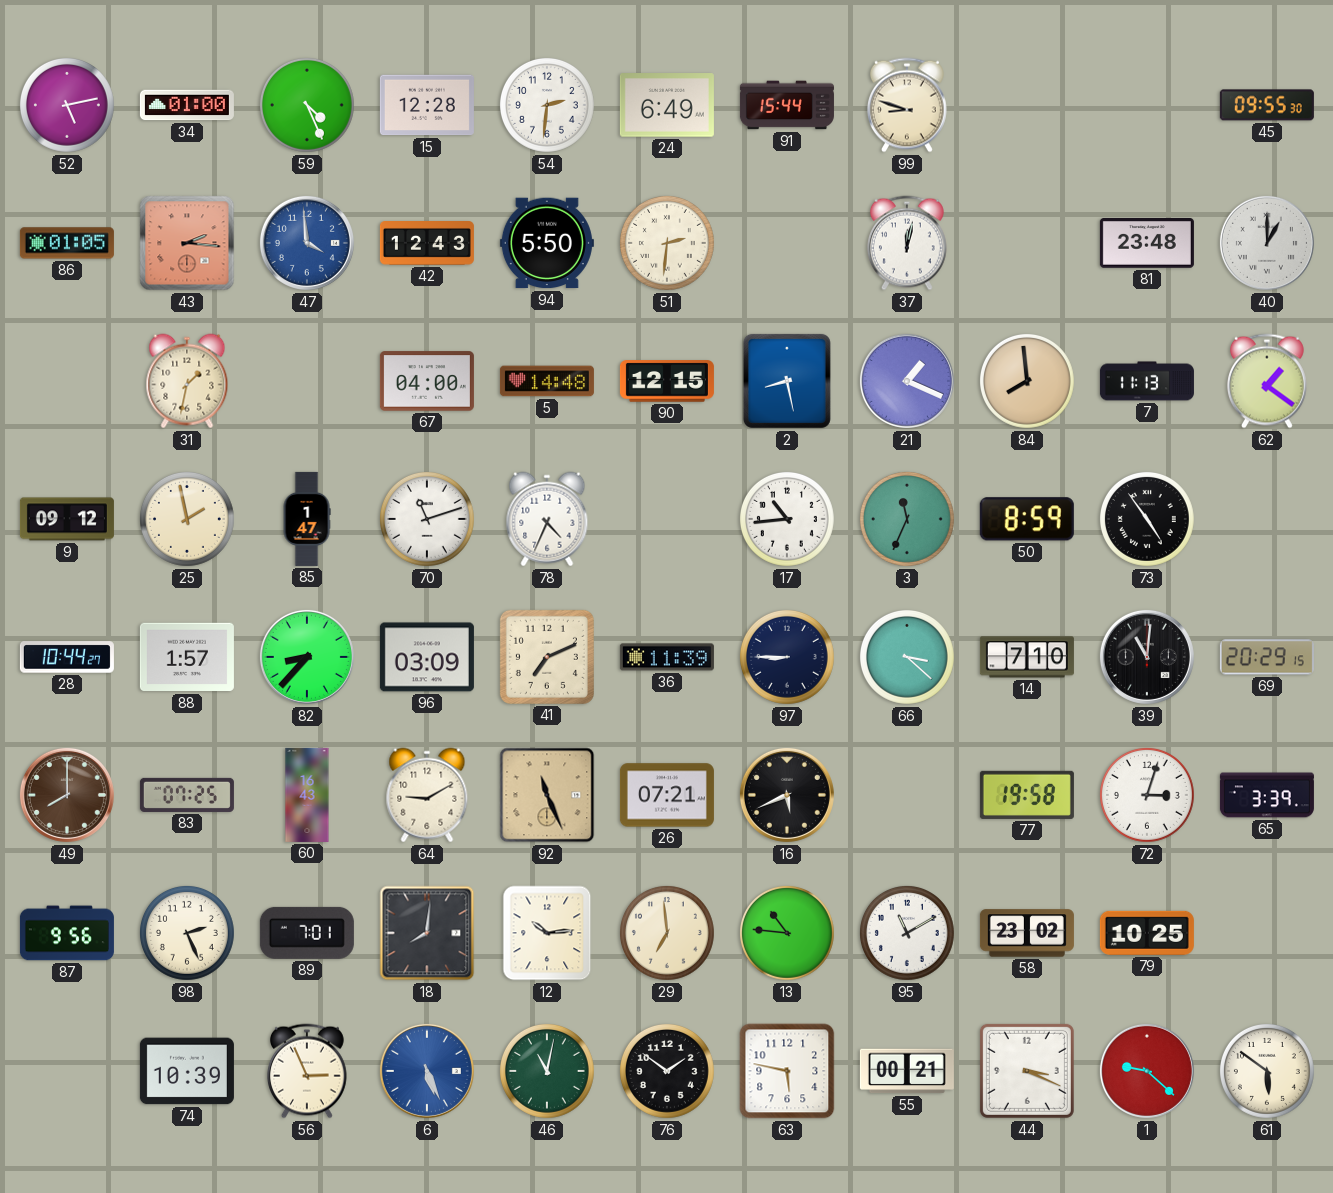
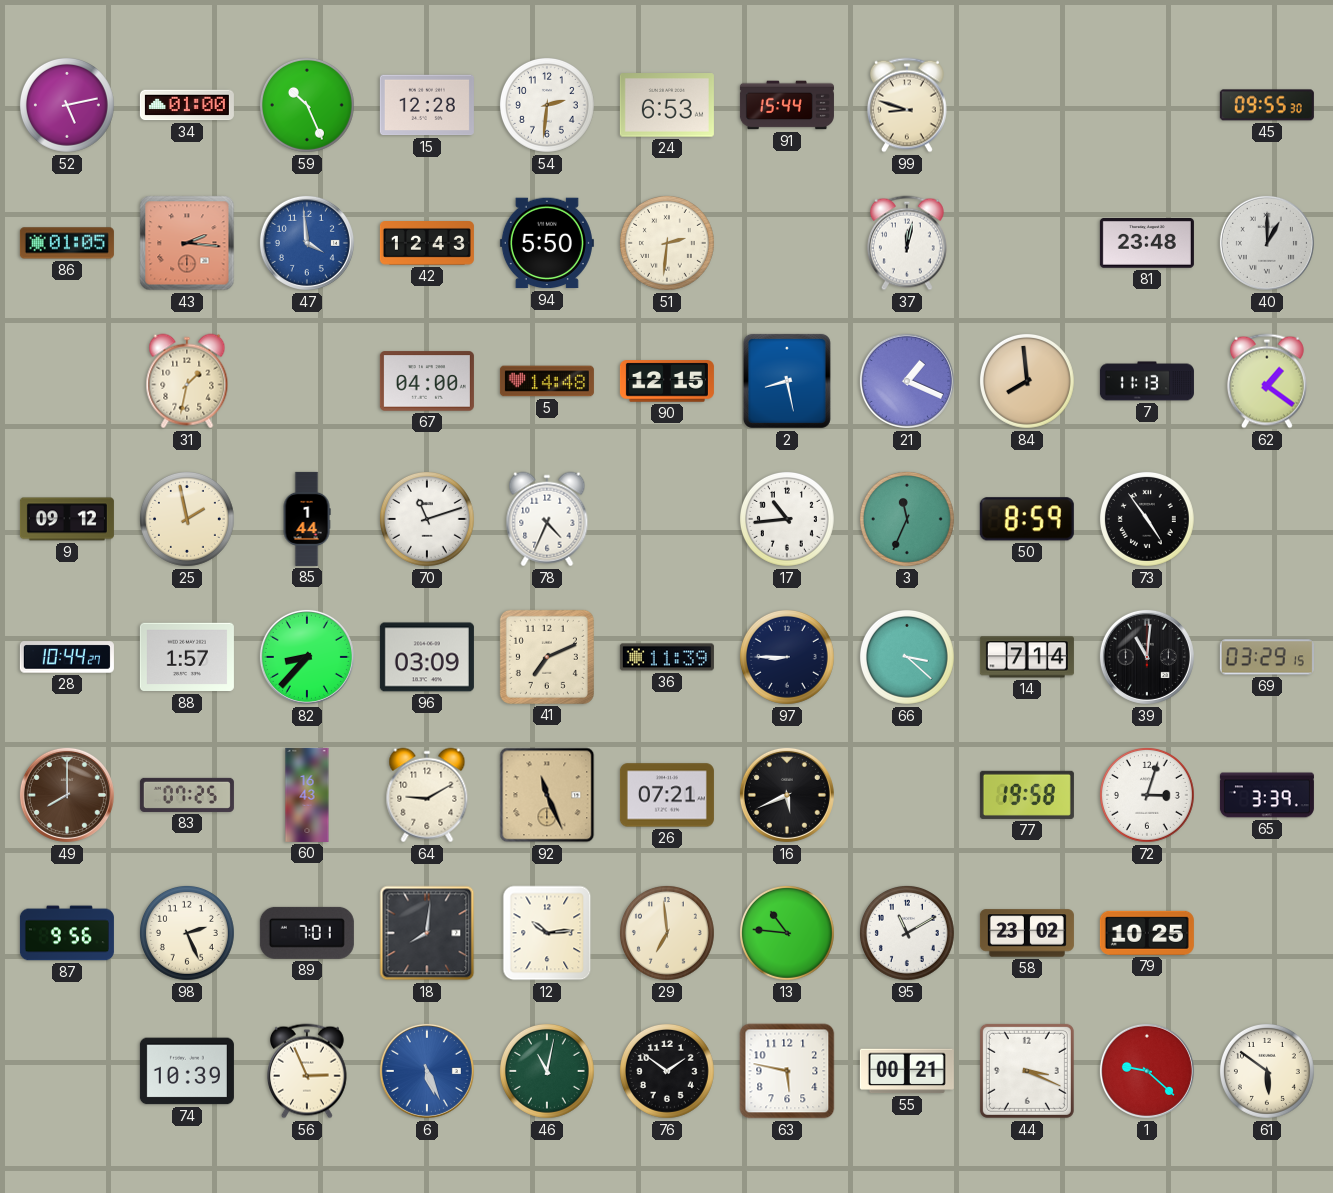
59: 4:26 -> 10:26 (307, 105)
24: 6:49 -> 6:53 (667, 105)
85: 1:47 -> 1:44 (307, 519)
14: 7:10 -> 7:14 (1027, 657)
69: 20:29 -> 03:29 (1267, 657)
